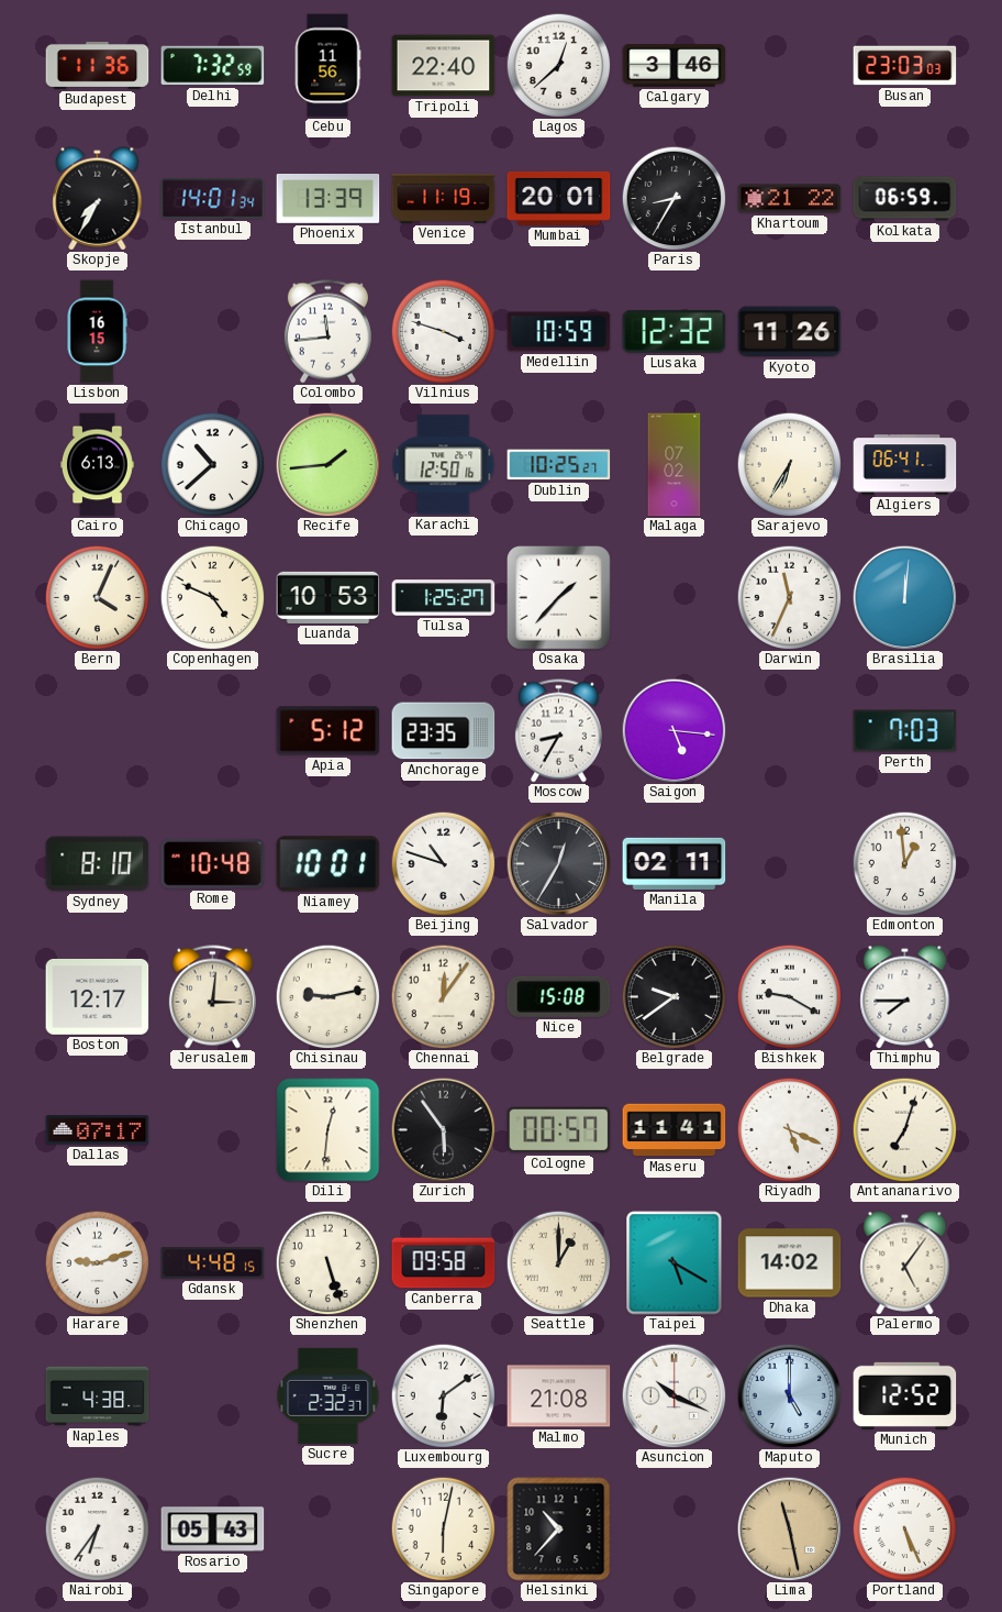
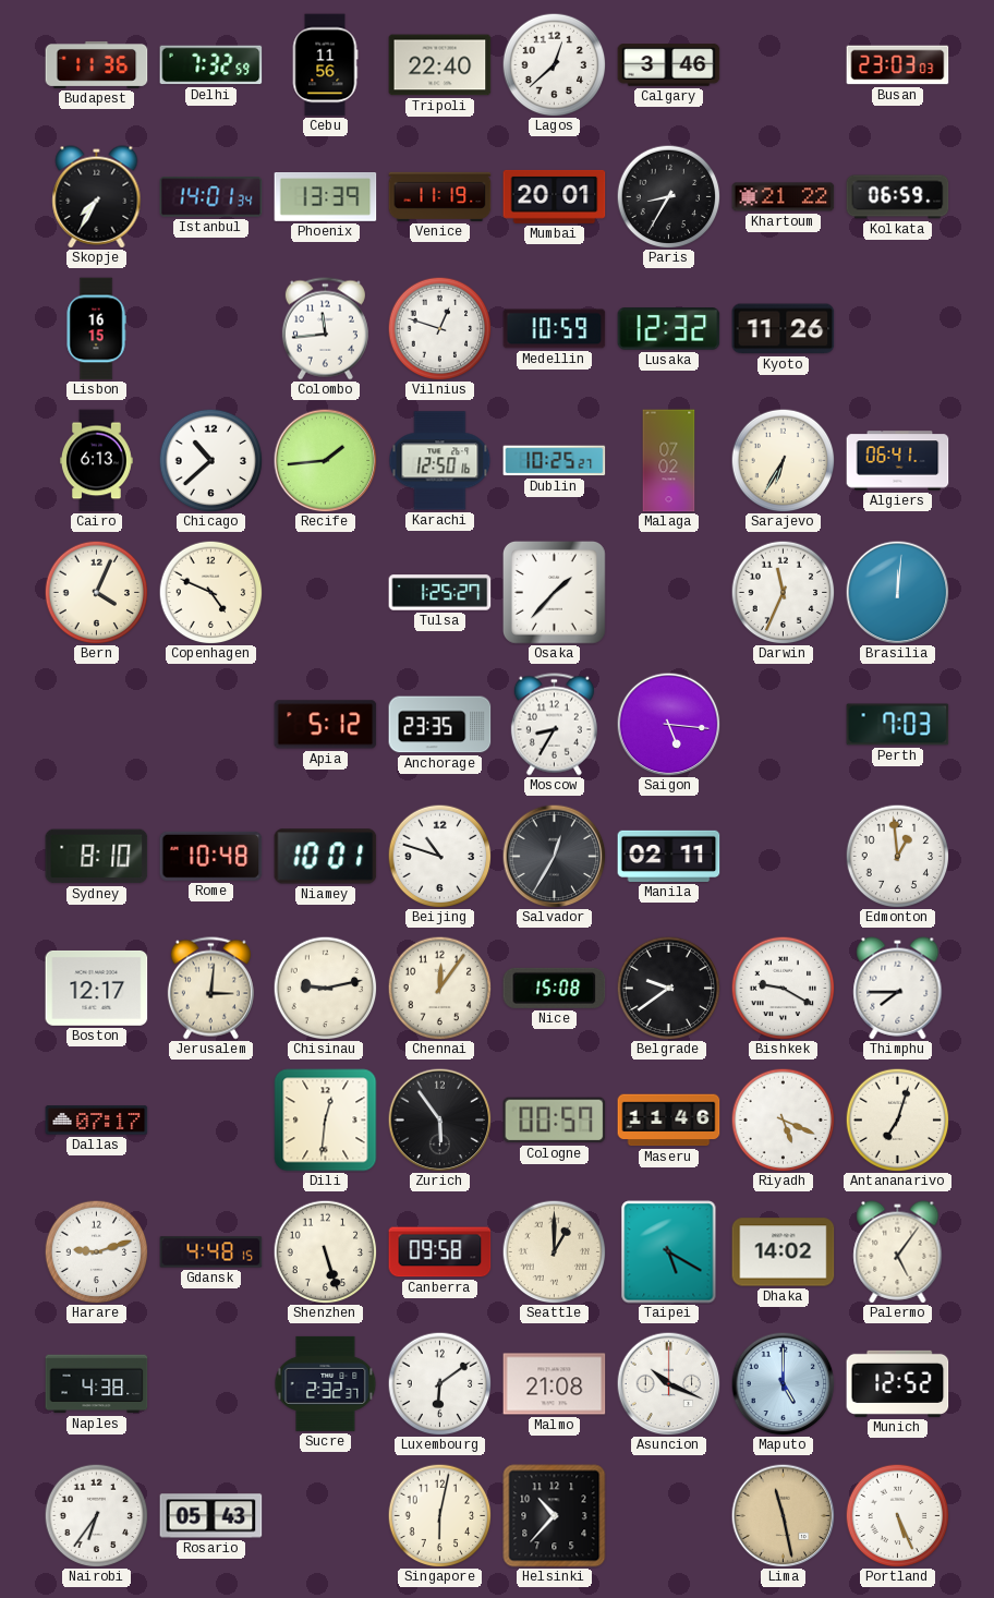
Vilnius: 3:48 -> 12:48 (439, 328)
Luanda: 10:53 -> none (329, 597)
Maseru: 11:41 -> 11:46 (669, 1121)
